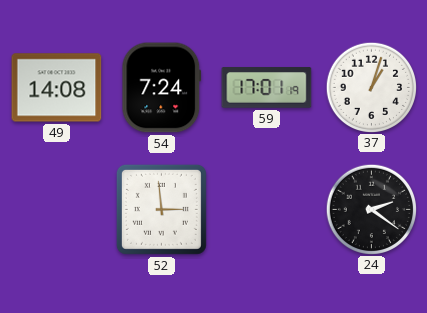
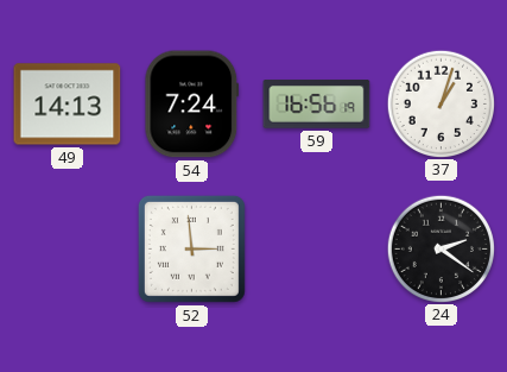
49: 14:08 -> 14:13 (68, 105)
59: 17:01 -> 16:56 (317, 105)
